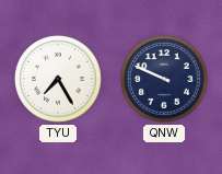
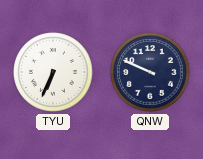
TYU: 7:25 -> 6:34 (53, 72)
